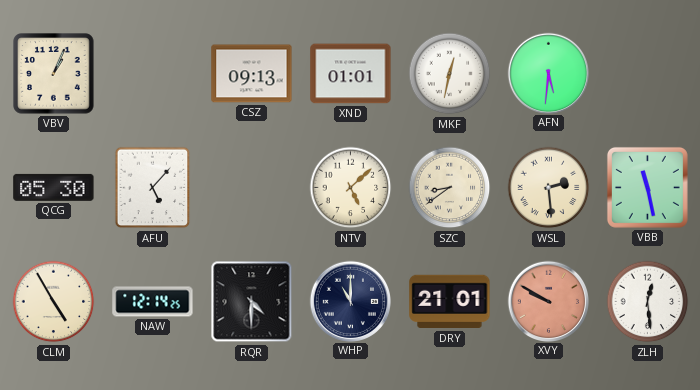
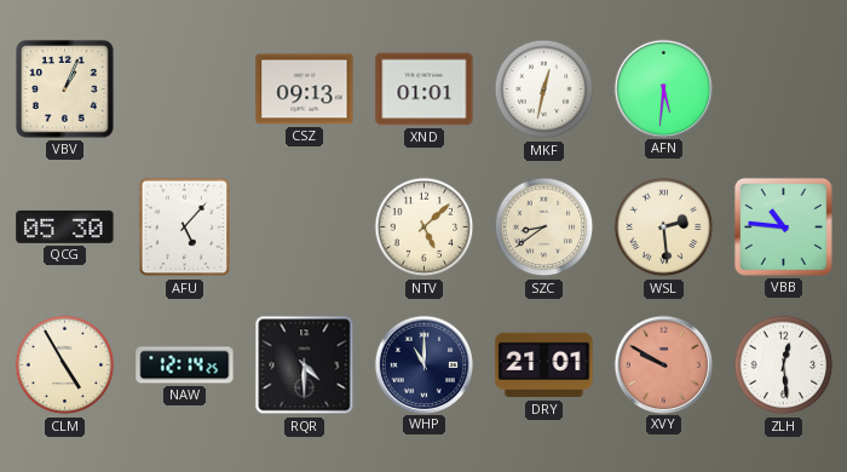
VBB: 11:28 -> 10:46 (783, 226)
